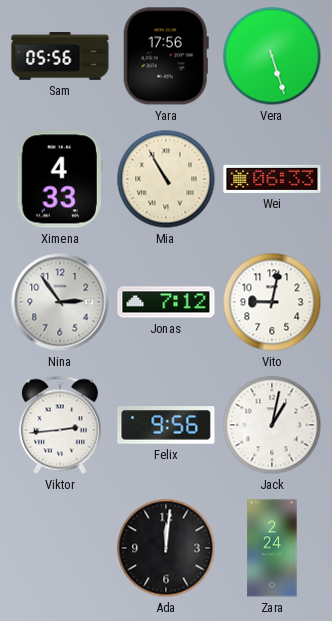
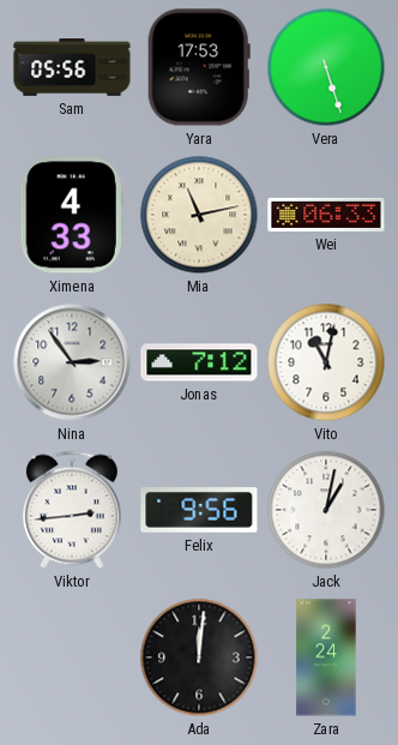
Yara: 17:56 -> 17:53 (199, 67)
Mia: 10:55 -> 11:13 (199, 215)
Vito: 9:02 -> 11:02 (326, 362)
